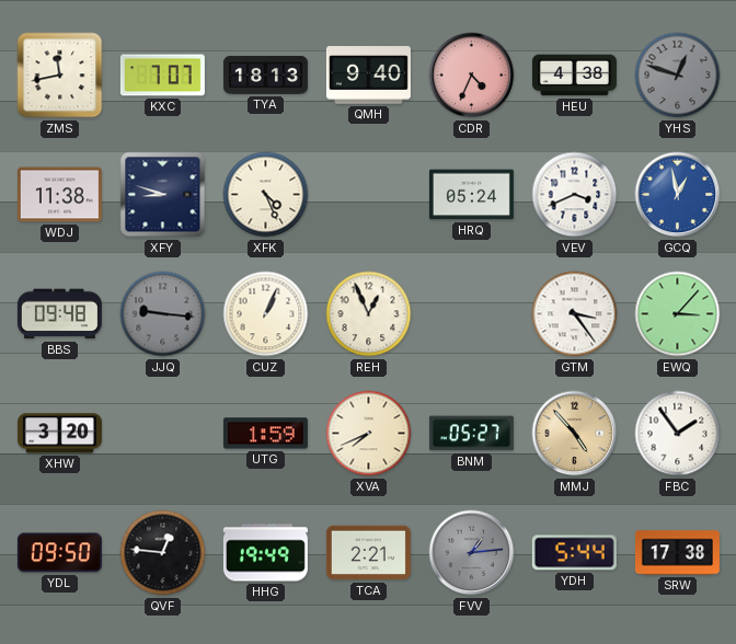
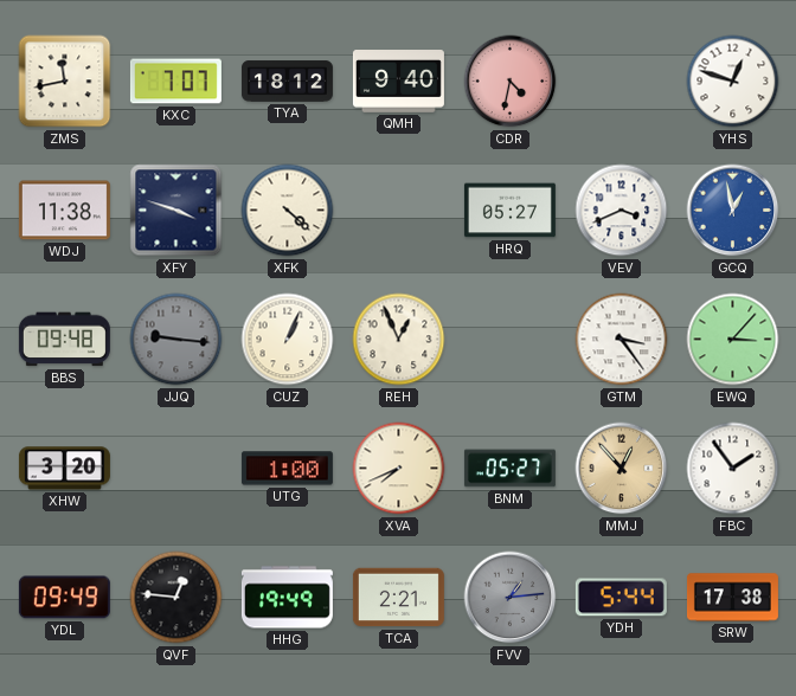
TYA: 18:13 -> 18:12 (287, 82)
CDR: 4:34 -> 4:32 (511, 82)
HEU: 4:38 -> none (574, 76)
YHS dial: grey -> white (733, 82)
XFY: 8:48 -> 3:48 (176, 211)
XFK: 4:26 -> 4:22 (288, 211)
HRQ: 05:24 -> 05:27 (509, 211)
UTG: 1:59 -> 1:00 (287, 469)
MMJ: 4:53 -> 12:53 (622, 469)
YDL: 09:50 -> 09:49 (64, 598)
